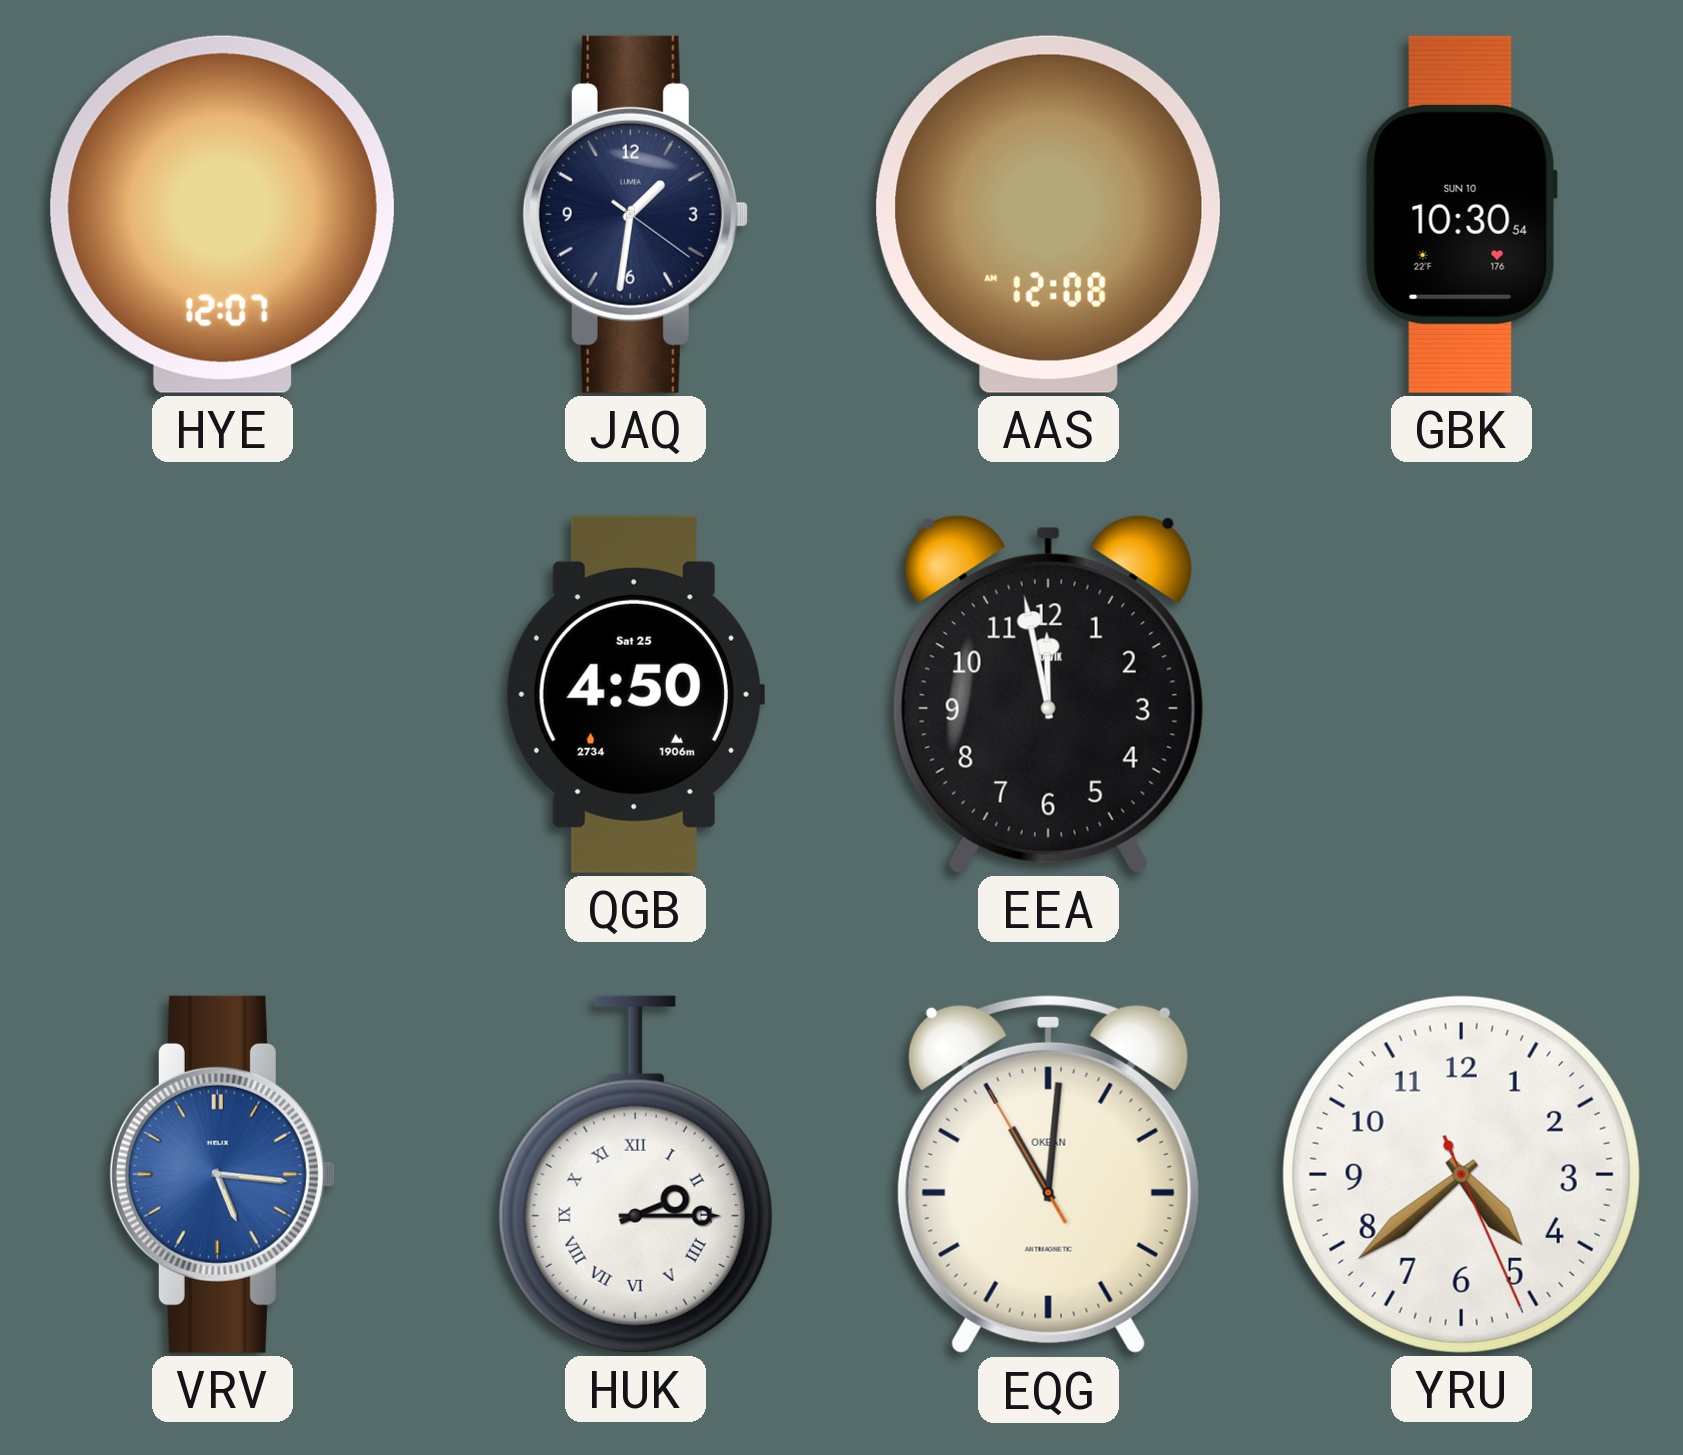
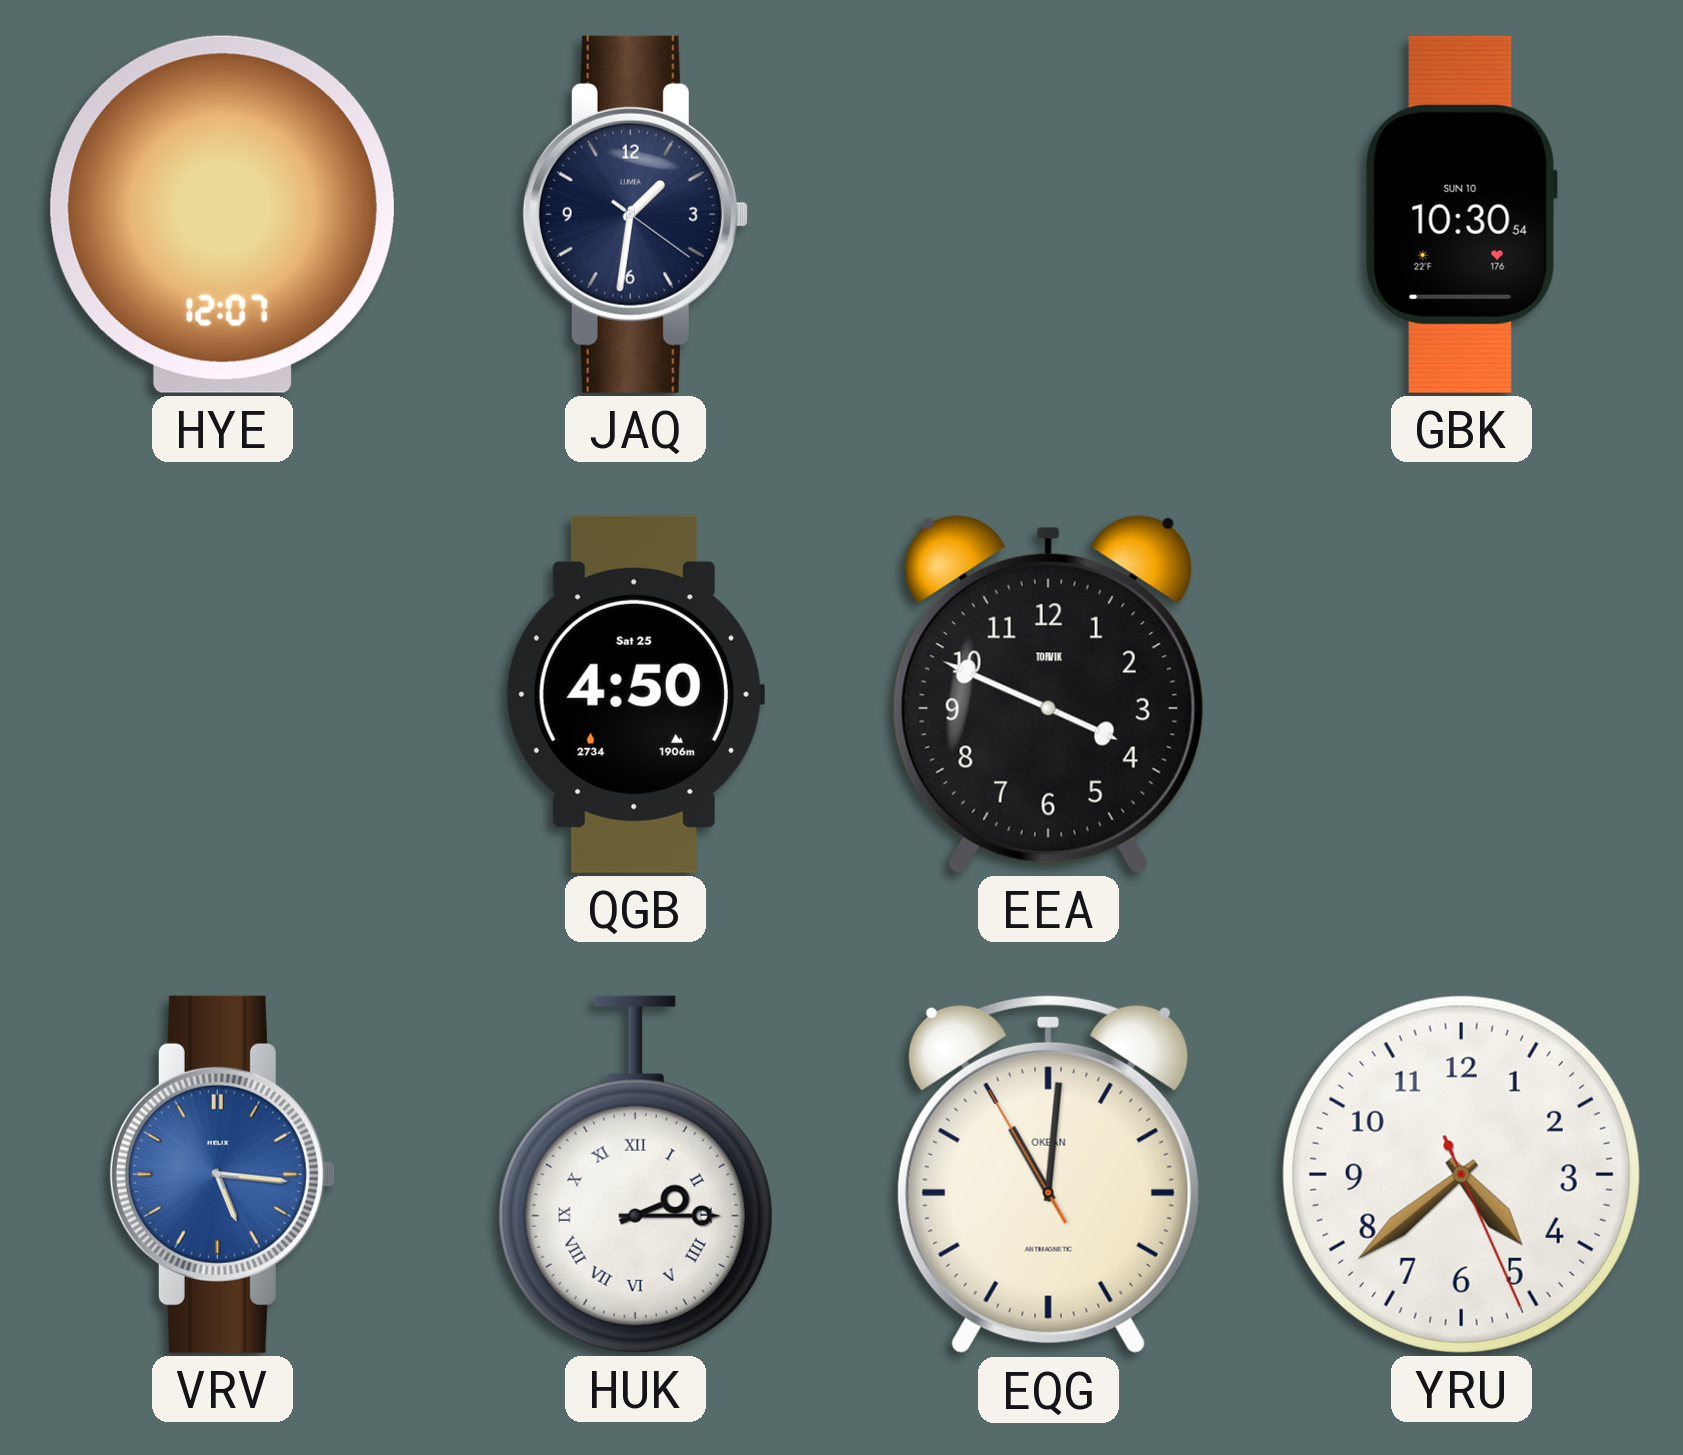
AAS: 12:08 -> none (1048, 214)
EEA: 11:58 -> 3:49 (1048, 694)
